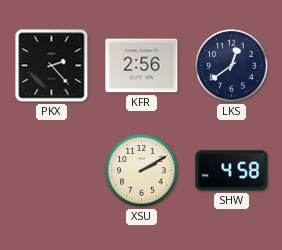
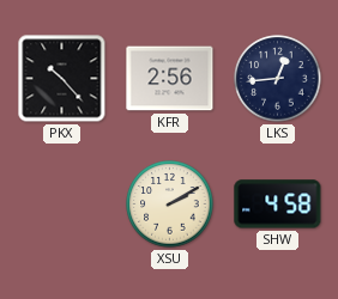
PKX: 2:23 -> 10:23 (62, 79)
LKS: 12:39 -> 12:44 (278, 79)
